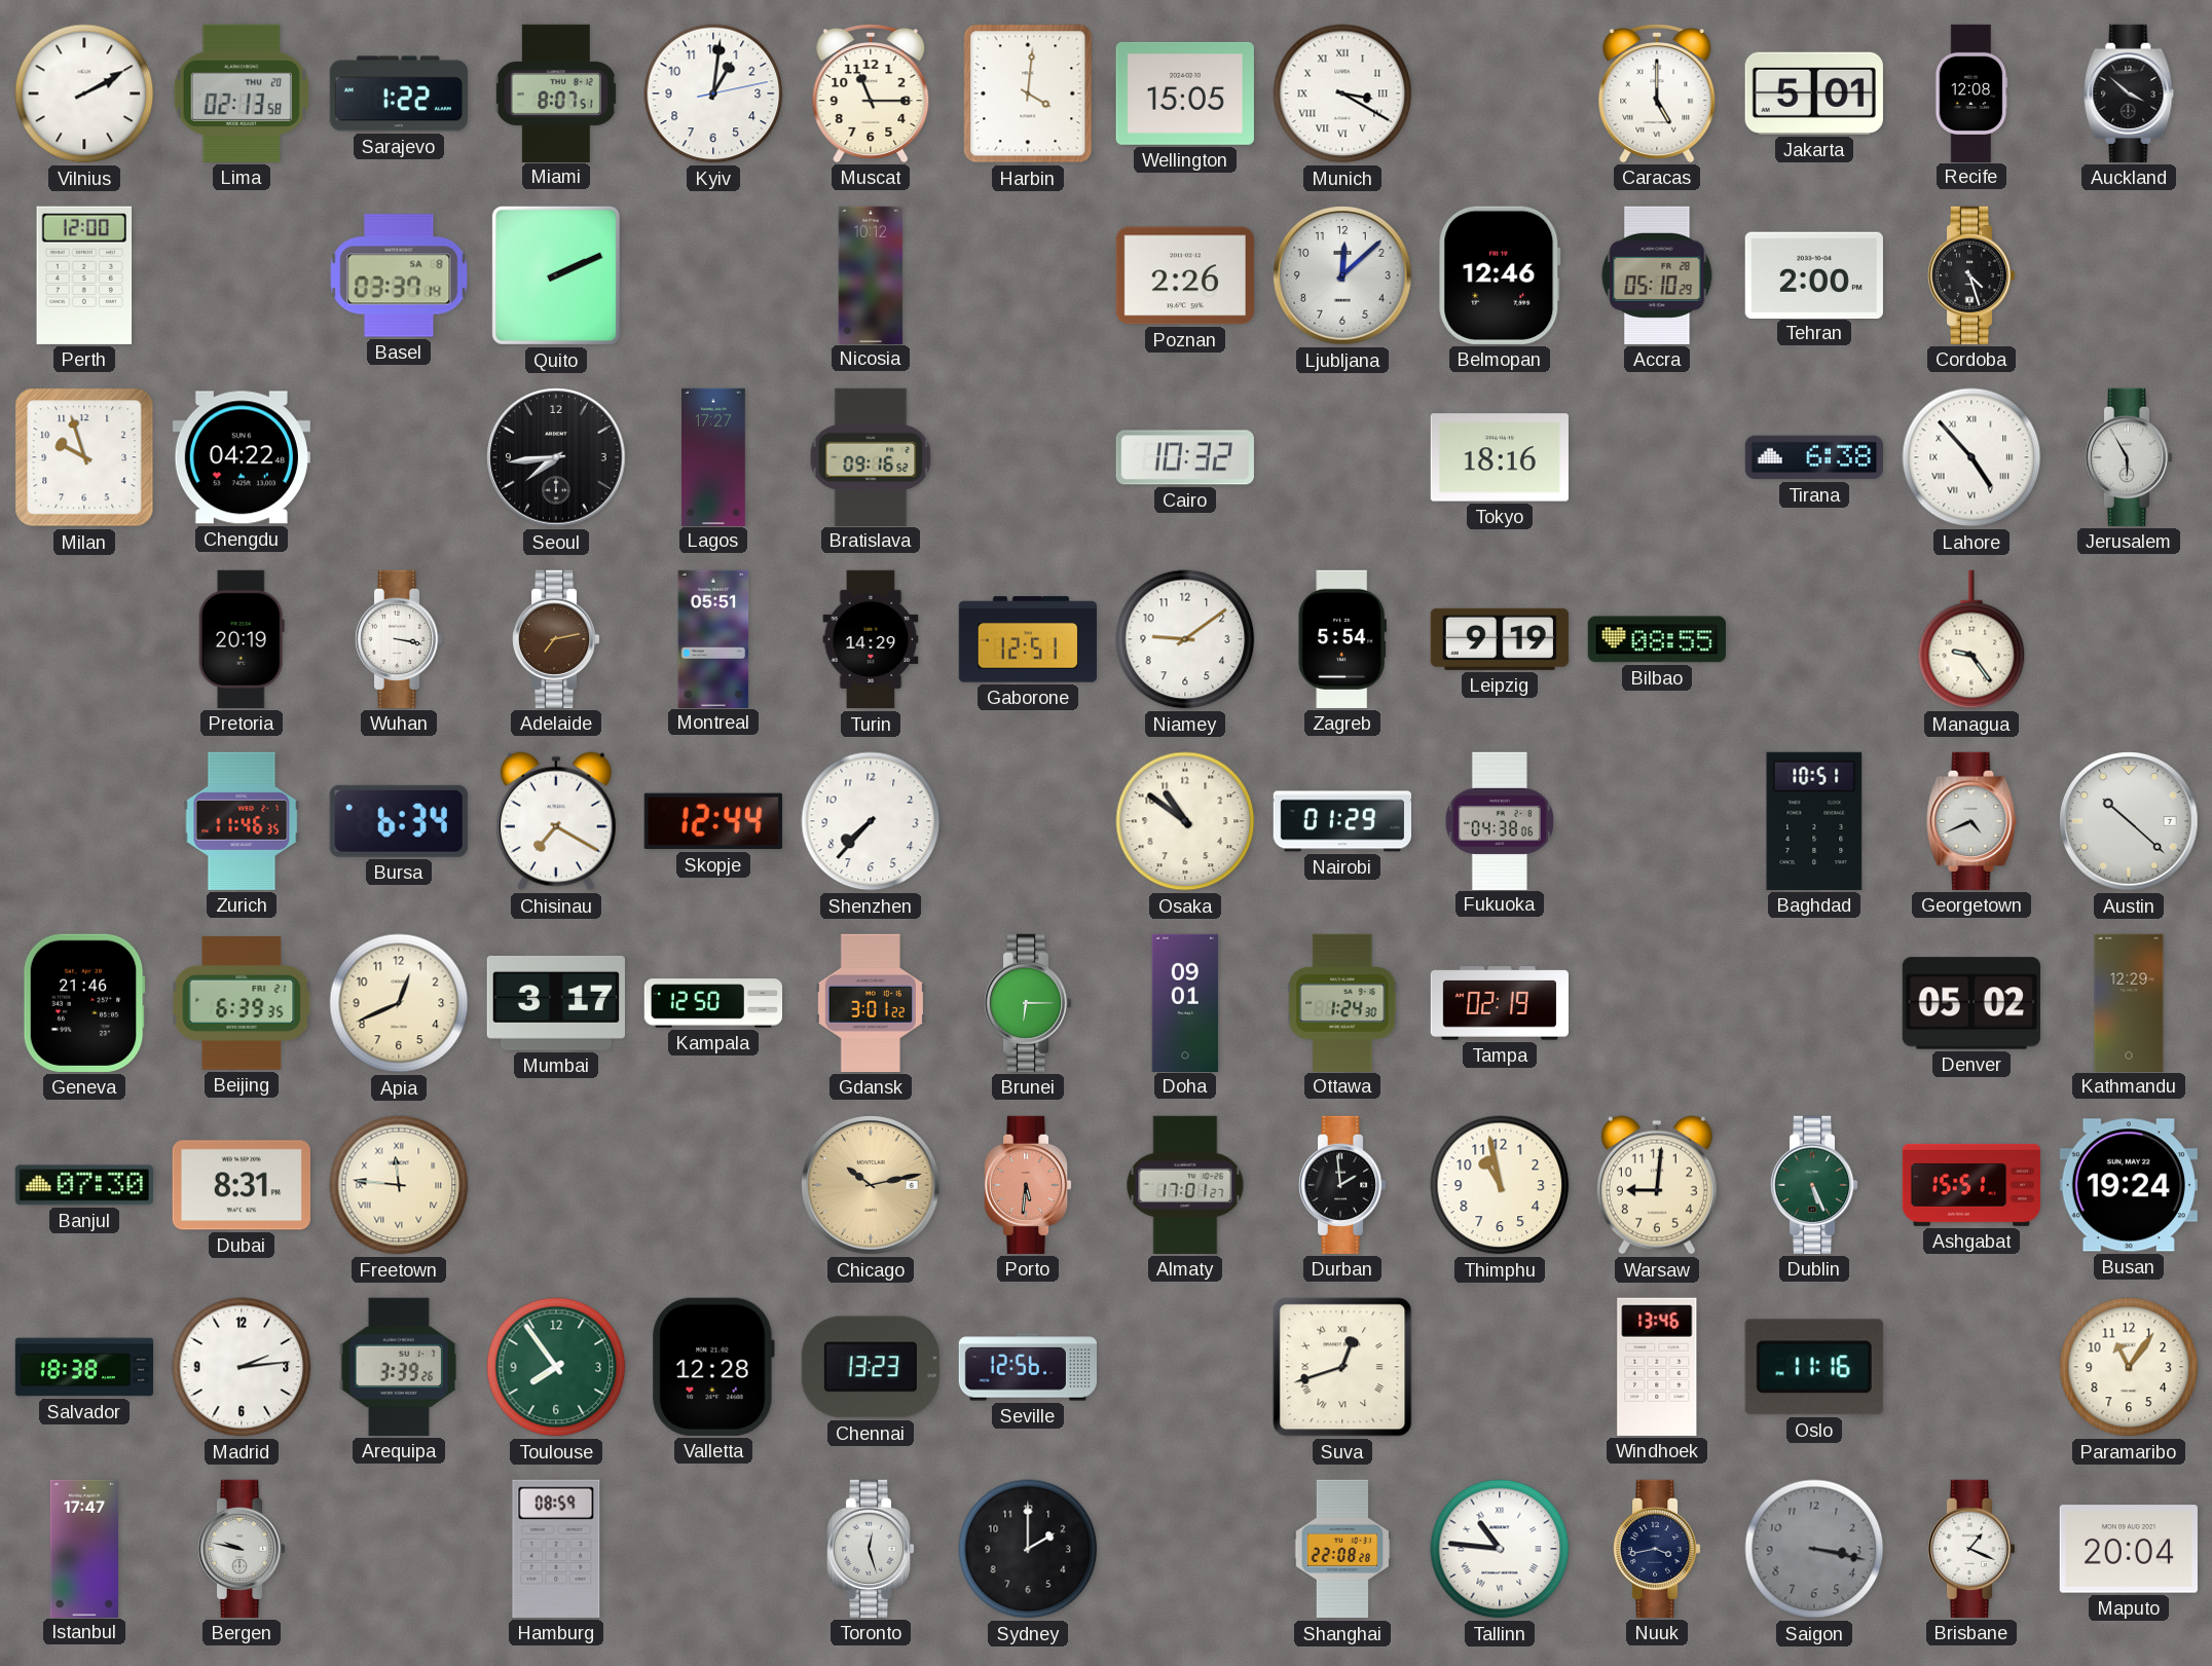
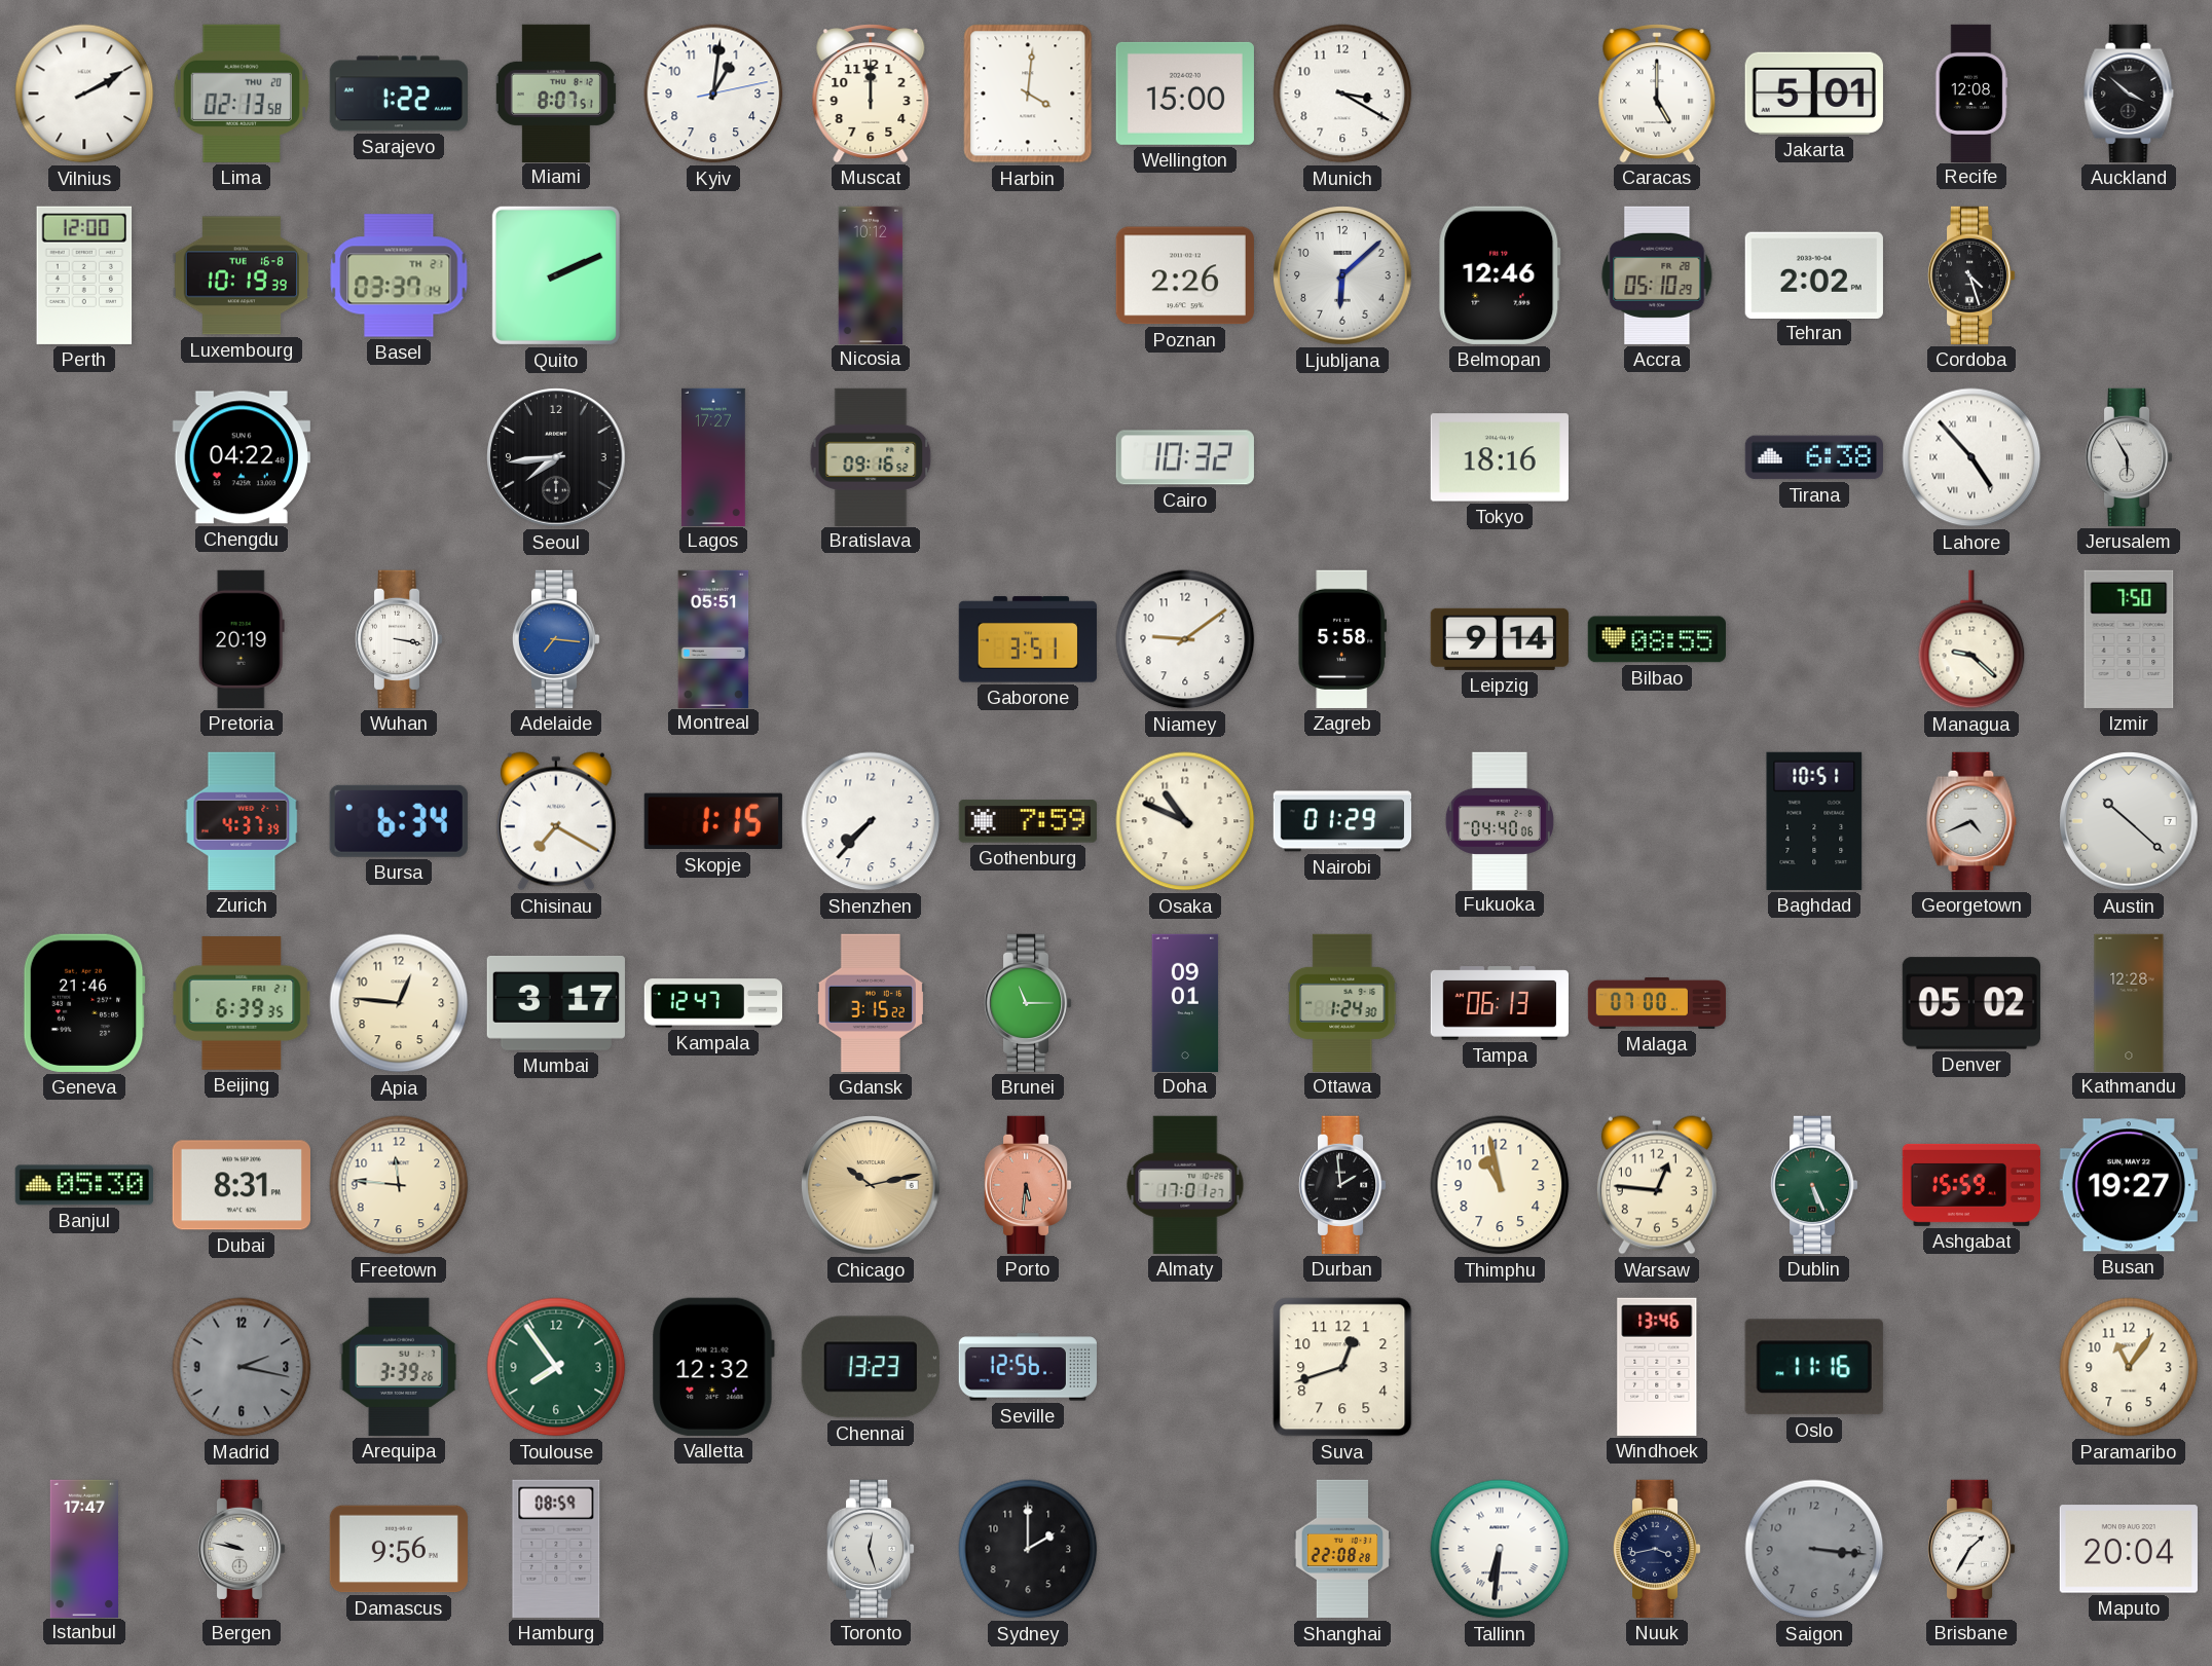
Muscat: 11:15 -> 12:00 (871, 94)
Wellington: 15:05 -> 15:00 (1185, 94)
Munich numerals: Roman -> Arabic (1342, 94)
Luxembourg: none -> 10:19 (242, 275)
Basel date: SA 8 -> TH 21 (399, 275)
Ljubljana: 12:08 -> 6:08 (1342, 275)
Tehran: 2:00 -> 2:02 (1814, 274)
Milan: 9:57 -> none (84, 457)
Adelaide: 7:13 -> 7:16 (556, 639)
Adelaide dial: brown -> blue (556, 639)
Turin: 14:29 -> none (871, 639)
Gaborone: 12:51 -> 3:51 (1028, 639)
Zagreb: 5:54 -> 5:58 (1341, 639)
Leipzig: 9:19 -> 9:14 (1500, 639)
Managua: 9:24 -> 9:22 (1971, 639)
Izmir: none -> 7:50 (2129, 639)
Zurich: 11:46 -> 4:37 (242, 821)
Skopje: 12:44 -> 1:15 (713, 821)
Gothenburg: none -> 7:59 (1028, 821)
Osaka: 10:51 -> 10:49 (1185, 821)
Fukuoka: 04:38 -> 04:40 (1500, 820)
Apia: 12:41 -> 12:46 (399, 1003)
Kampala: 12:50 -> 12:47 (712, 1003)
Gdansk: 3:01 -> 3:15 (871, 1003)
Brunei: 6:15 -> 11:15 (1028, 1003)
Tampa: 02:19 -> 06:13 (1499, 1003)
Malaga: none -> 07:00 (1657, 1003)
Kathmandu: 12:29 -> 12:28 (2129, 1002)
Banjul: 07:30 -> 05:30 (84, 1185)
Freetown numerals: Roman -> Arabic (399, 1185)
Warsaw: 9:01 -> 12:46 (1657, 1185)
Ashgabat: 15:51 -> 15:59 (1970, 1185)
Busan: 19:24 -> 19:27 (2129, 1185)
Salvador: 18:38 -> none (84, 1367)
Madrid: 2:14 -> 2:17 (242, 1367)
Madrid dial: white -> grey (242, 1367)
Valletta: 12:28 -> 12:32 (713, 1367)
Suva numerals: Roman -> Arabic (1342, 1367)
Damascus: none -> 9:56 (399, 1549)
Tallinn: 10:46 -> 6:31 (1500, 1549)
Saigon: 3:17 -> 3:16 (1814, 1549)
Brisbane: 1:19 -> 1:35 (1971, 1549)
